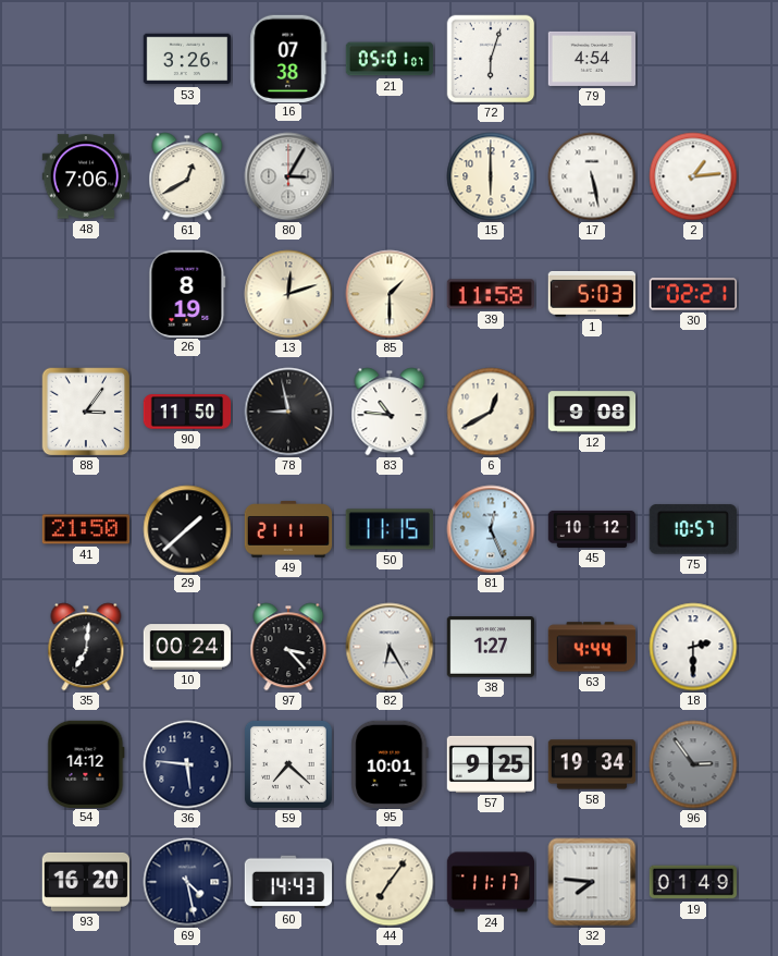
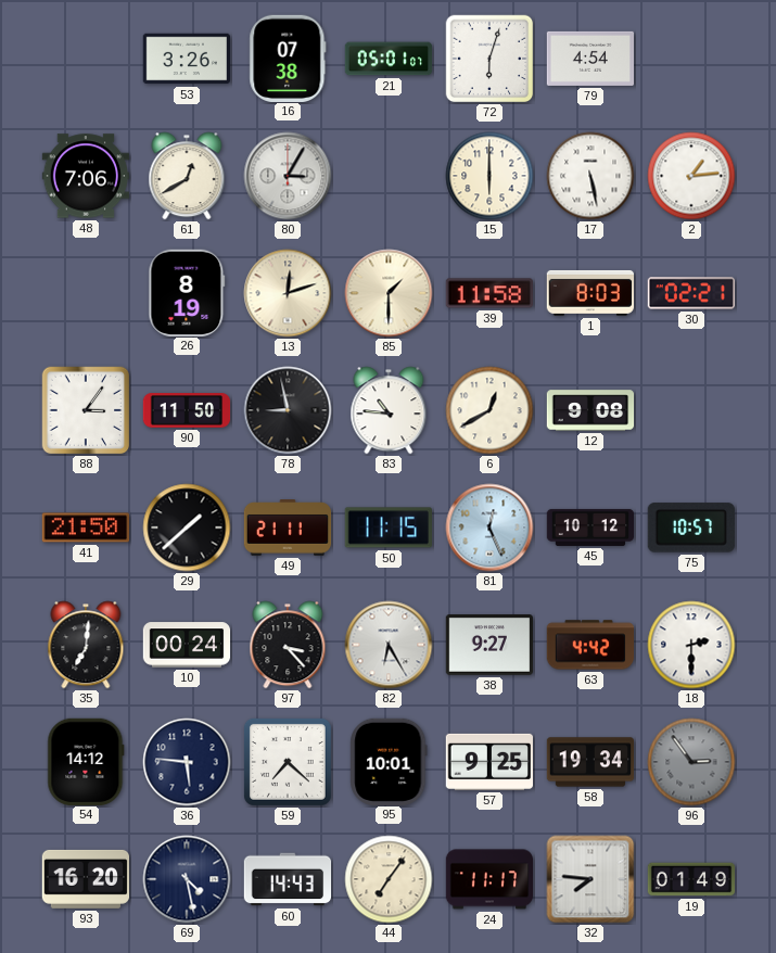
1: 5:03 -> 8:03 (589, 293)
38: 1:27 -> 9:27 (488, 646)
63: 4:44 -> 4:42 (589, 645)
